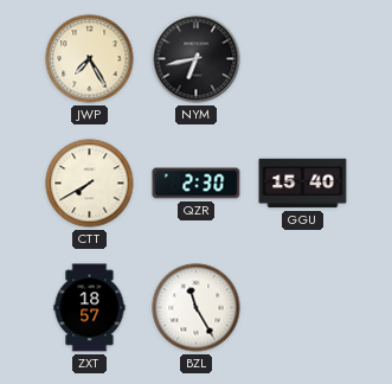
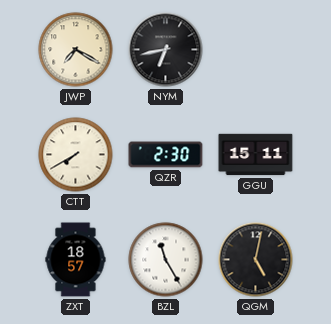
JWP: 7:25 -> 7:20 (76, 50)
GGU: 15:40 -> 15:11 (256, 155)
QGM: none -> 5:02 (256, 260)
